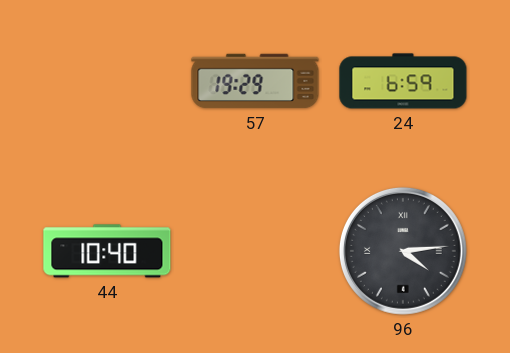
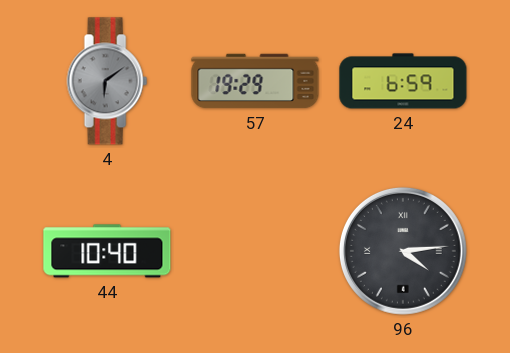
4: none -> 6:09 (107, 81)
